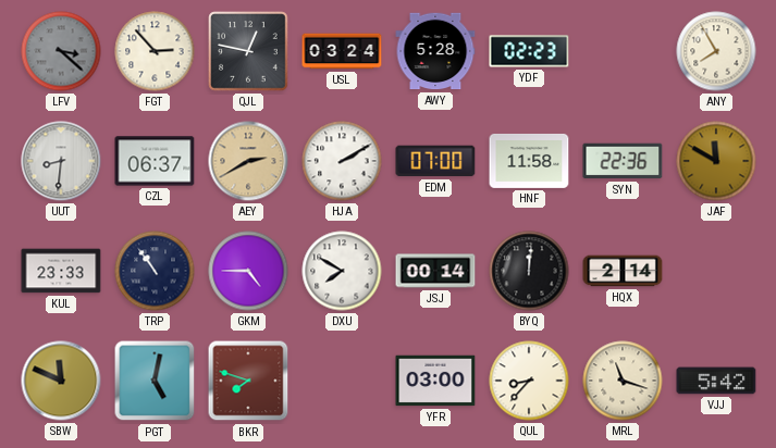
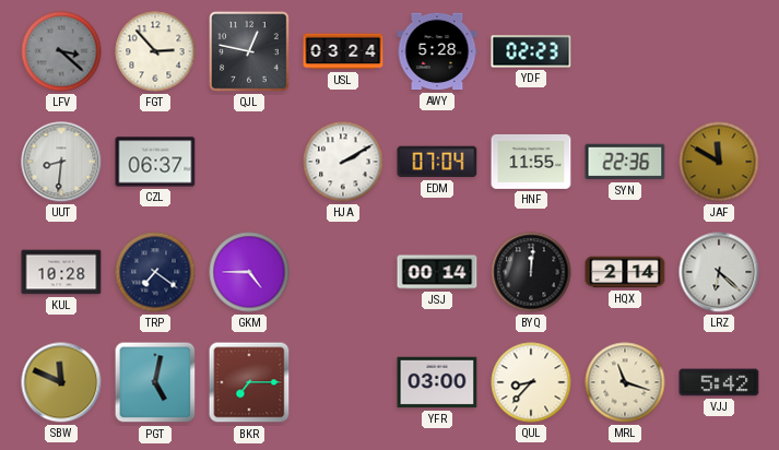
ANY: 7:55 -> none (716, 51)
AEY: 2:40 -> none (248, 161)
EDM: 07:00 -> 07:04 (437, 162)
HNF: 11:58 -> 11:55 (531, 162)
KUL: 23:33 -> 10:28 (61, 272)
TRP: 10:54 -> 7:21 (155, 272)
DXU: 7:50 -> none (342, 271)
LRZ: none -> 6:22 (719, 272)
BKR: 7:48 -> 7:15 (249, 382)
